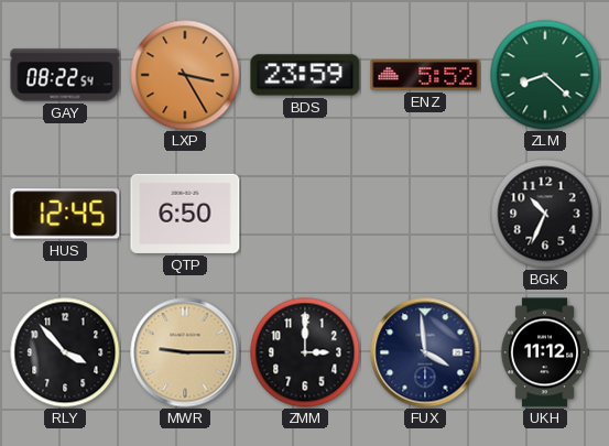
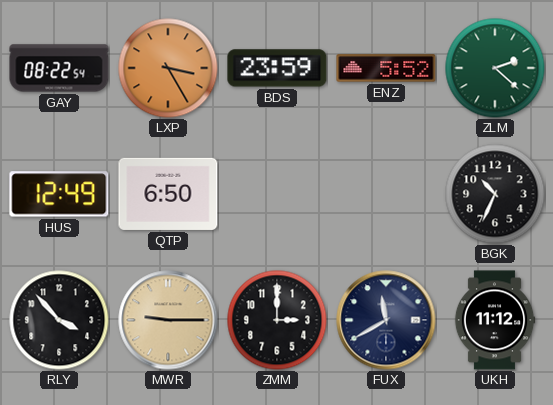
ZLM: 8:22 -> 2:22 (495, 68)
HUS: 12:45 -> 12:49 (59, 194)
FUX: 3:59 -> 11:40 (386, 320)
